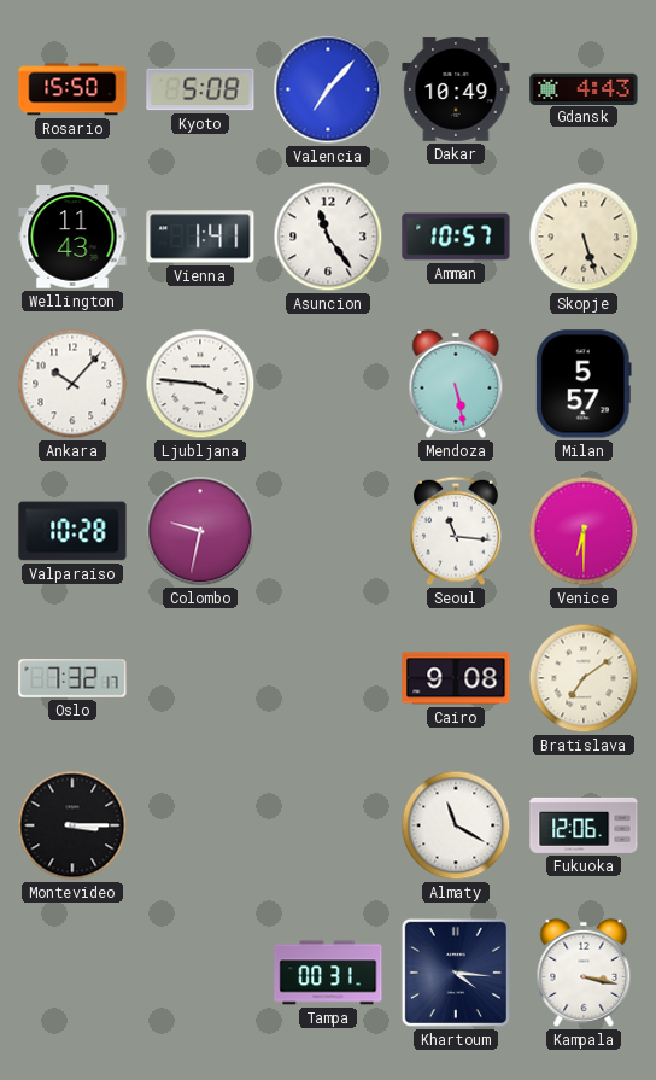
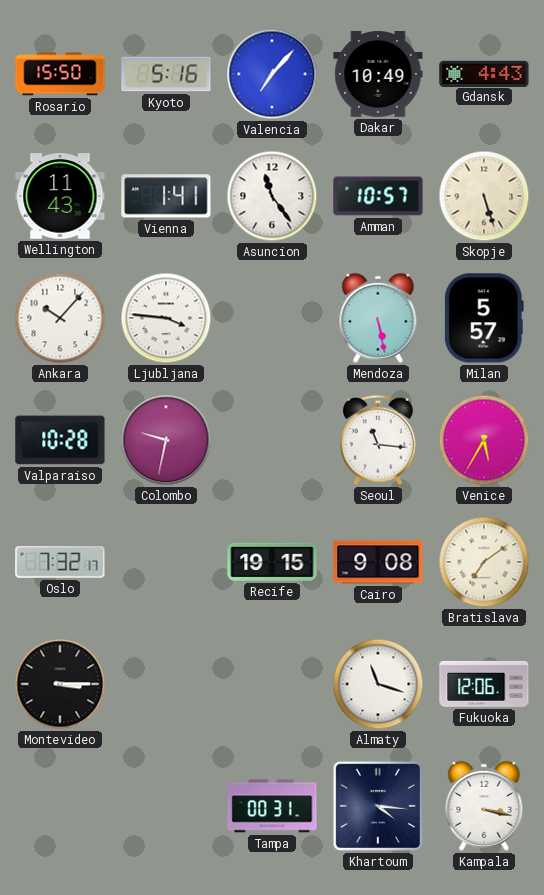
Kyoto: 5:08 -> 5:16 (166, 74)
Venice: 6:30 -> 5:35 (484, 440)
Recife: none -> 19:15 (272, 562)
Almaty: 11:20 -> 11:18 (378, 684)
